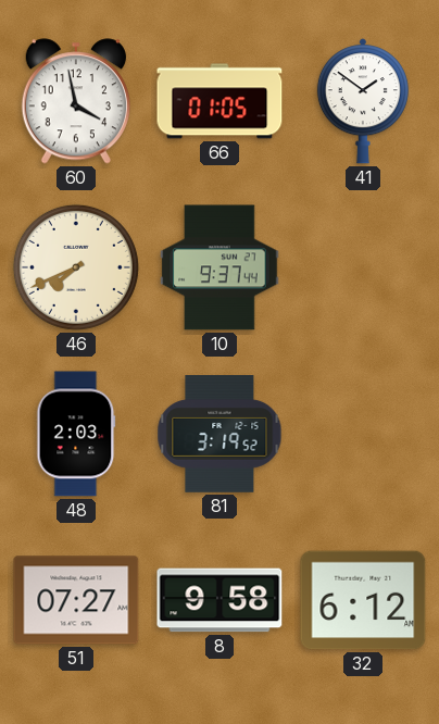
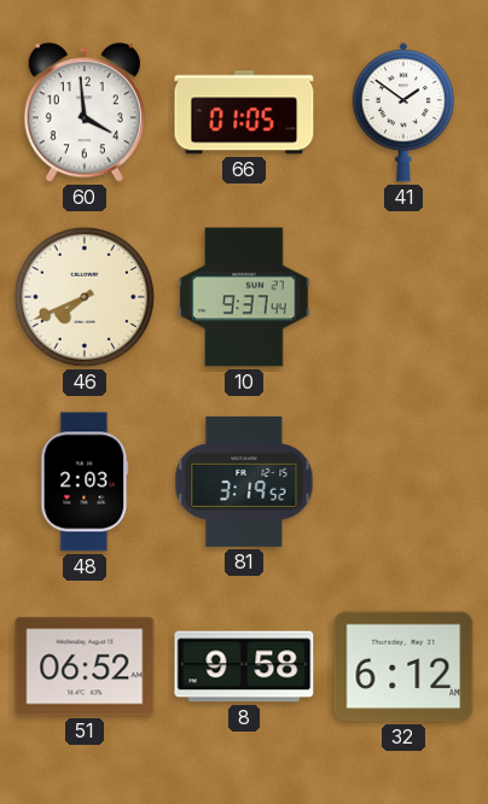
60: 3:58 -> 3:59 (85, 112)
51: 07:27 -> 06:52 (85, 666)
